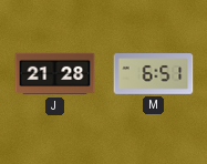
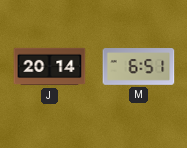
J: 21:28 -> 20:14 (50, 67)
